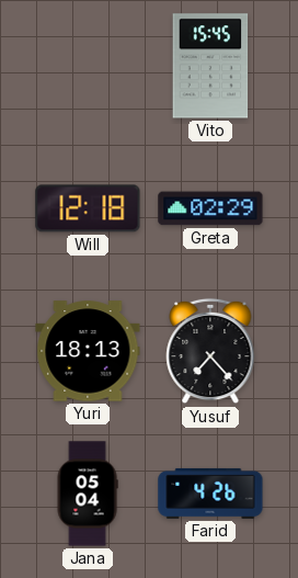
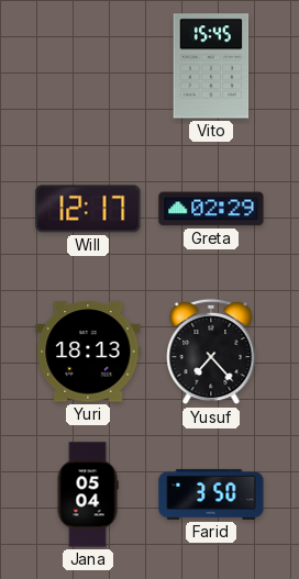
Will: 12:18 -> 12:17 (88, 209)
Farid: 4:26 -> 3:50 (211, 494)
